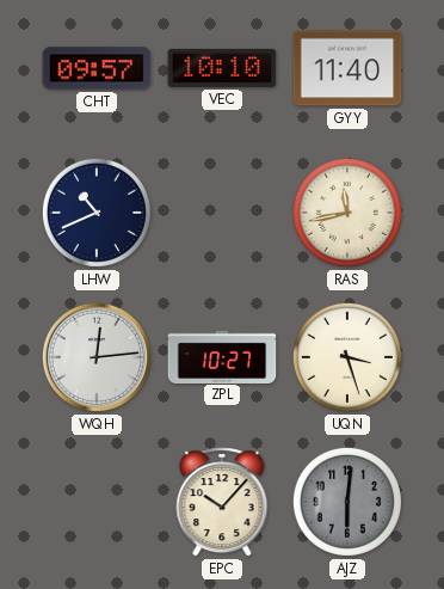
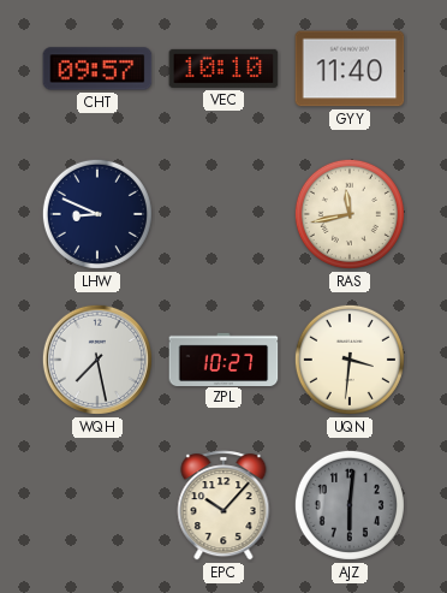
LHW: 10:41 -> 8:49 (97, 214)
WQH: 12:14 -> 7:28 (97, 360)
UQN: 3:27 -> 3:31 (350, 360)
